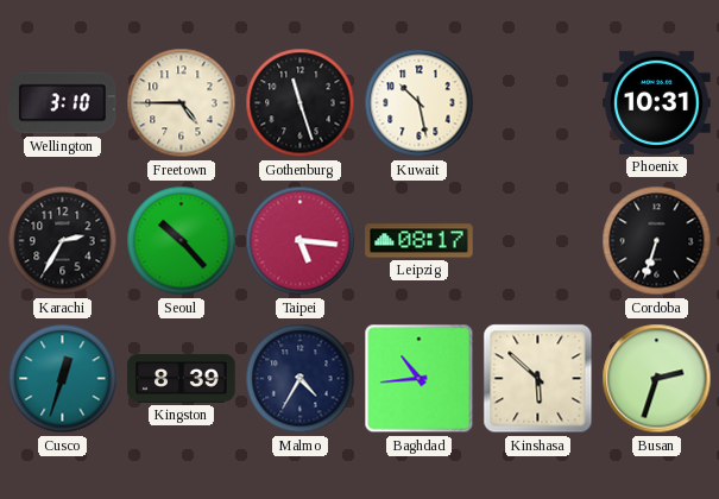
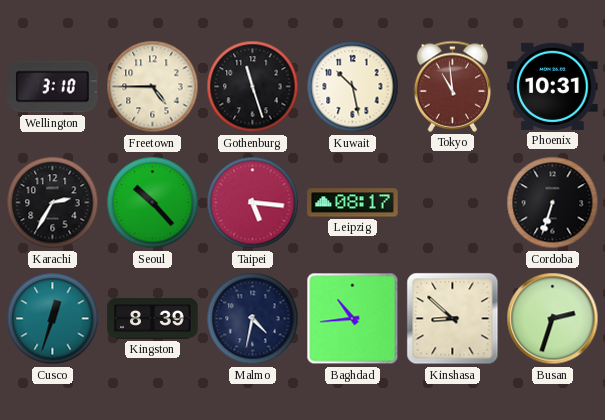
Tokyo: none -> 10:59 (453, 86)
Malmo: 4:35 -> 4:32 (253, 319)
Kinshasa: 5:52 -> 8:52 (453, 319)
